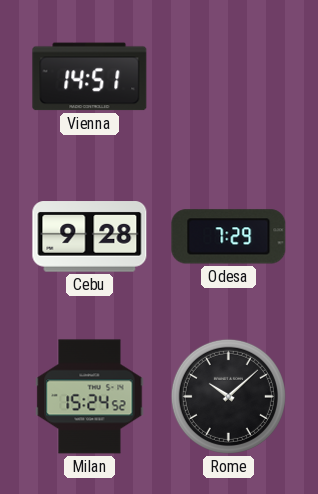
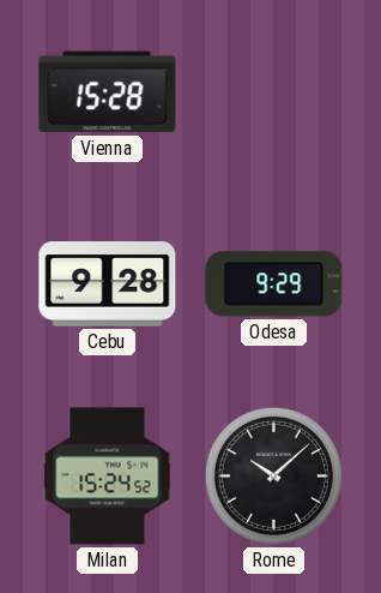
Vienna: 14:51 -> 15:28 (108, 92)
Odesa: 7:29 -> 9:29 (274, 284)
